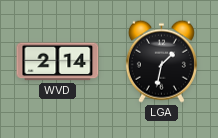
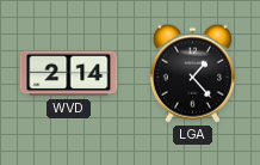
LGA: 1:32 -> 1:23 (192, 73)
